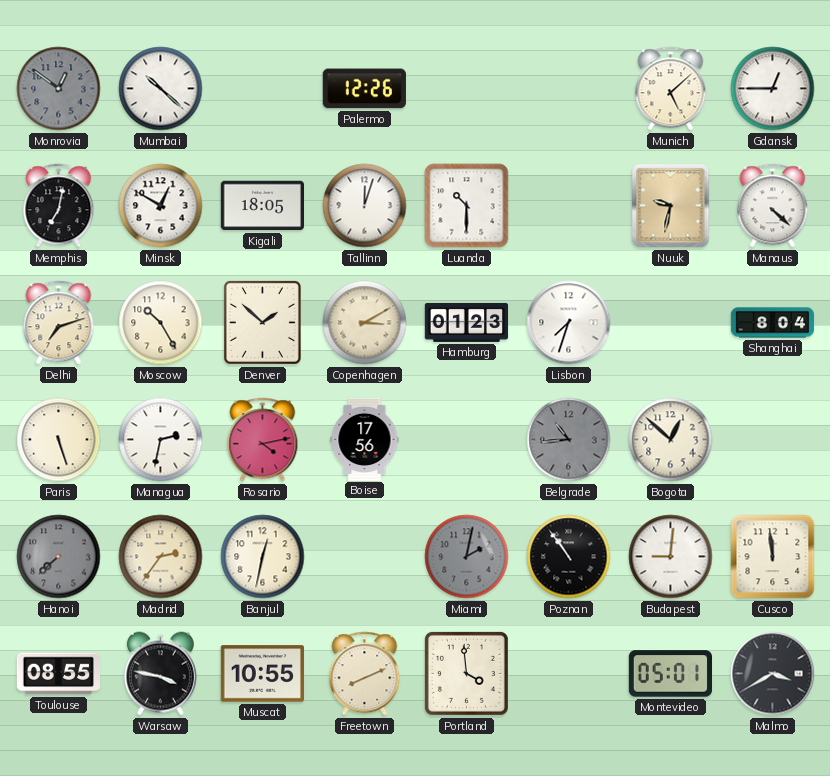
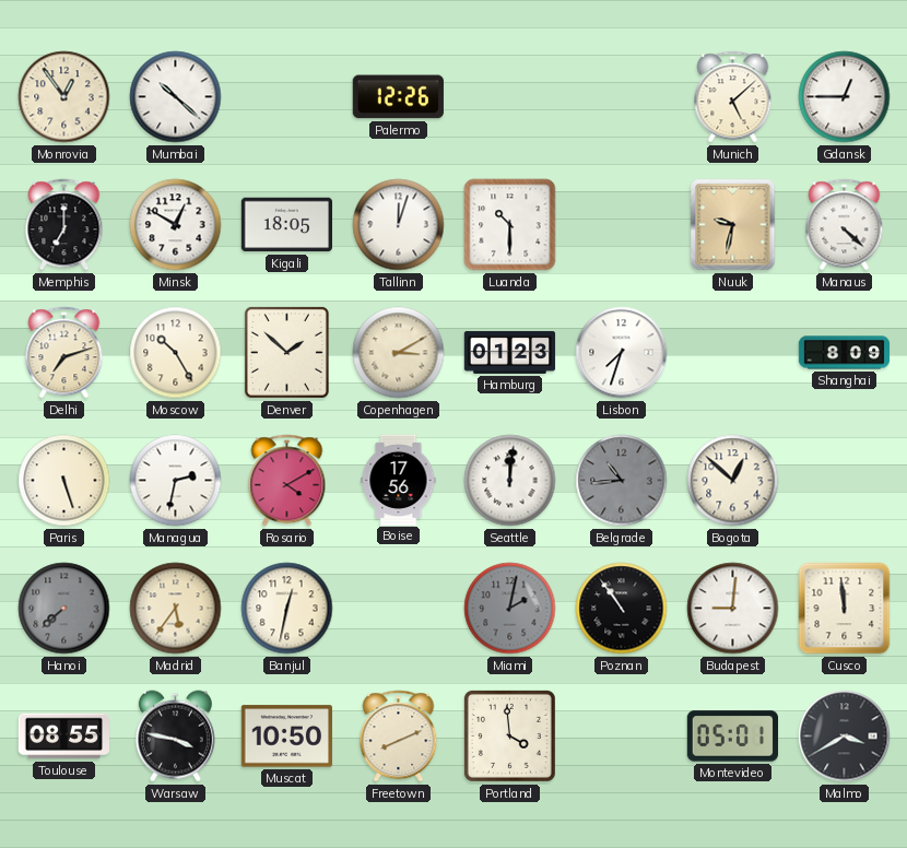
Monrovia: 12:51 -> 12:54 (64, 97)
Monrovia dial: grey -> cream (64, 97)
Memphis: 7:02 -> 7:00 (64, 225)
Shanghai: 8:04 -> 8:09 (845, 353)
Rosario: 4:13 -> 4:10 (287, 481)
Seattle: none -> 12:01 (510, 481)
Madrid: 2:36 -> 5:36 (176, 609)
Muscat: 10:55 -> 10:50 (286, 737)
